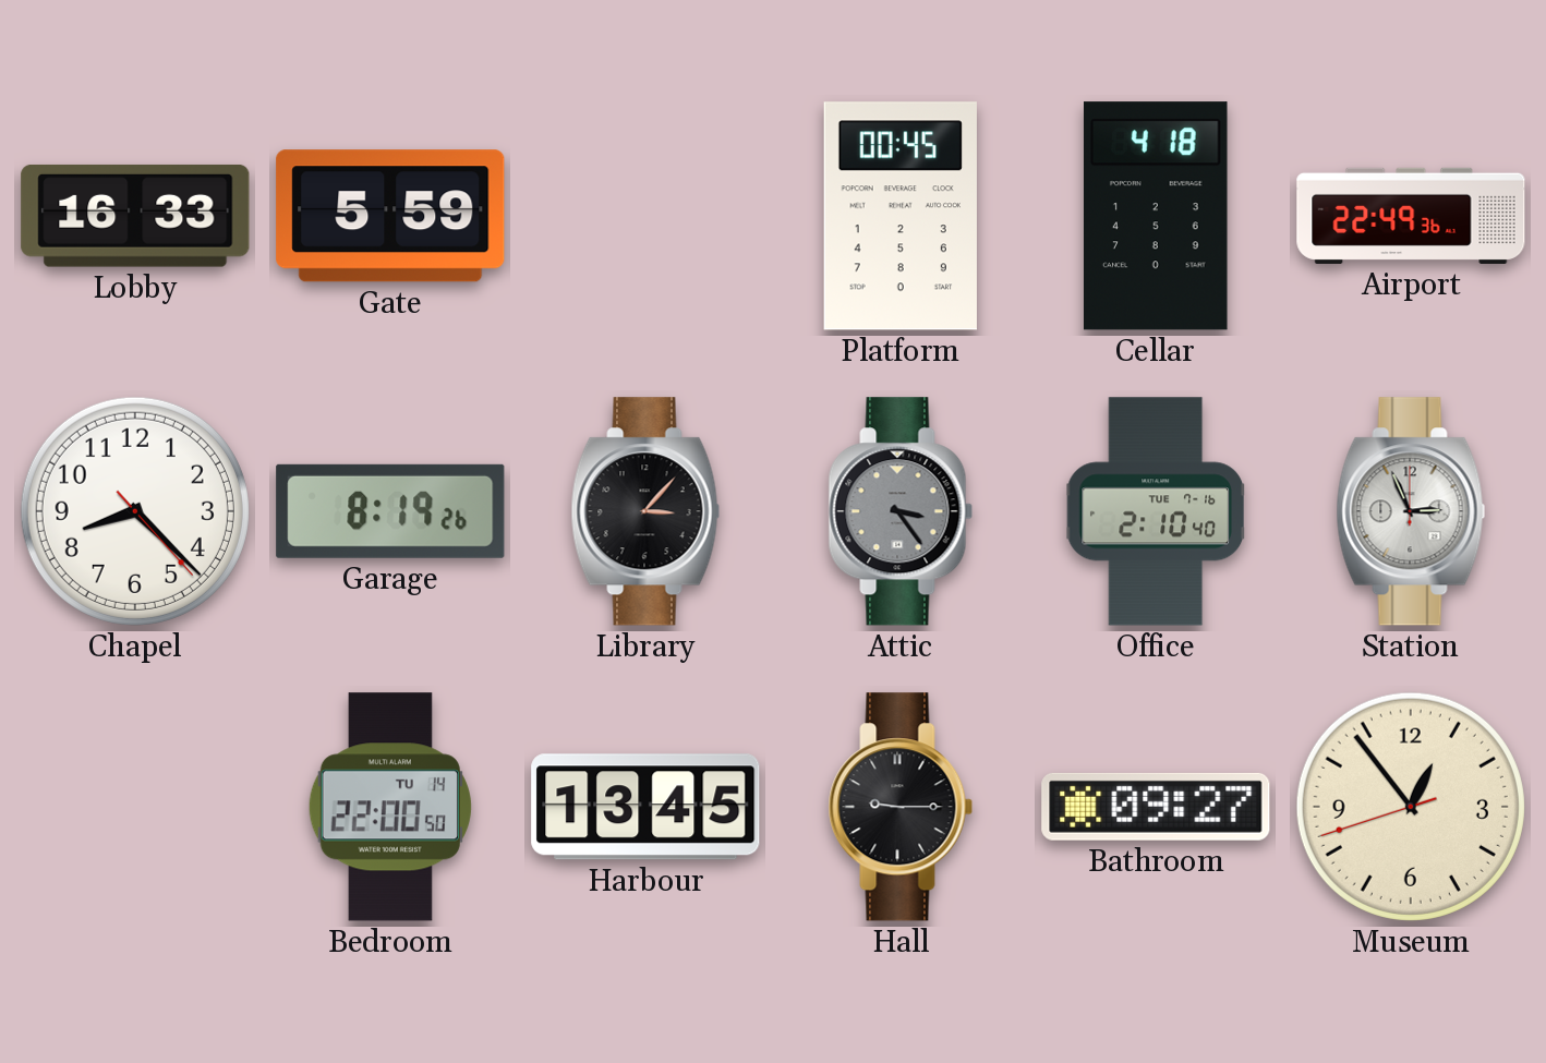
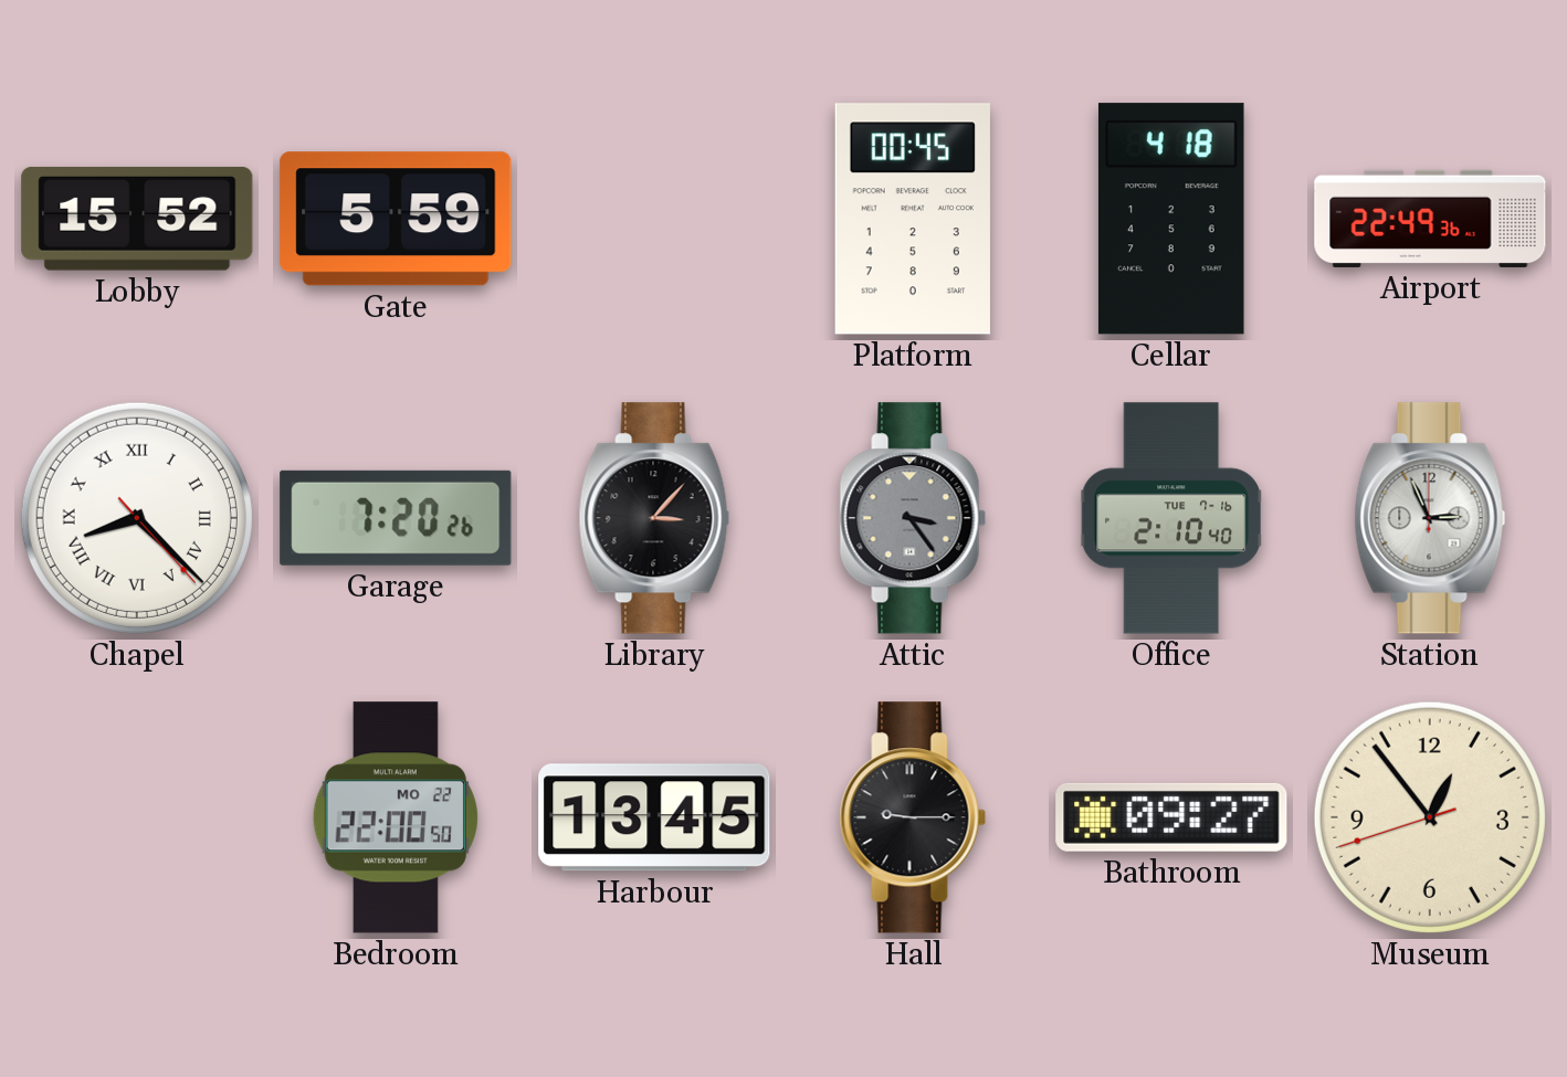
Lobby: 16:33 -> 15:52 (137, 219)
Chapel numerals: Arabic -> Roman (137, 518)
Garage: 8:19 -> 7:20 (396, 518)
Bedroom date: TU 14 -> MO 22 (396, 817)
